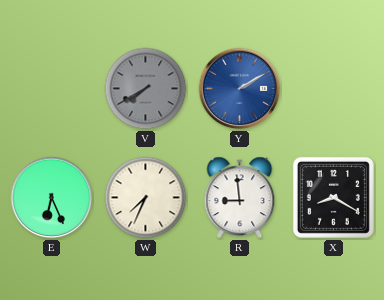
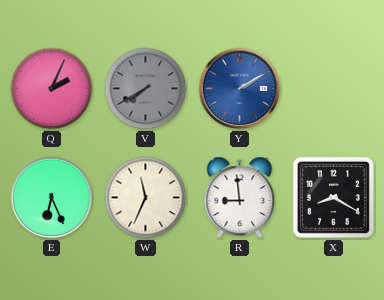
Q: none -> 2:04 (52, 89)
W: 7:34 -> 11:34 (146, 198)
